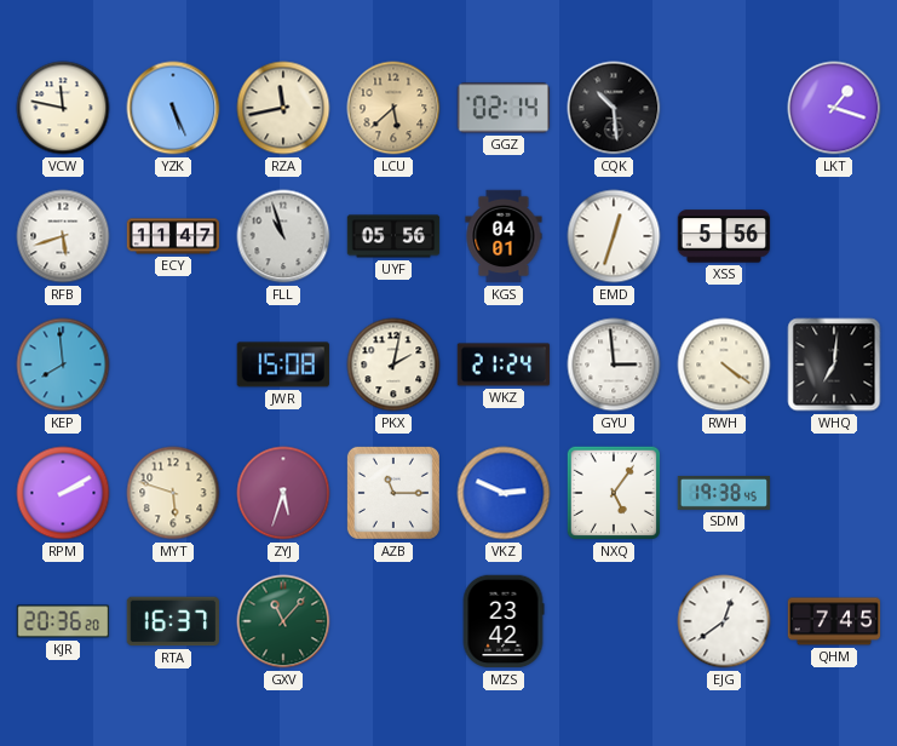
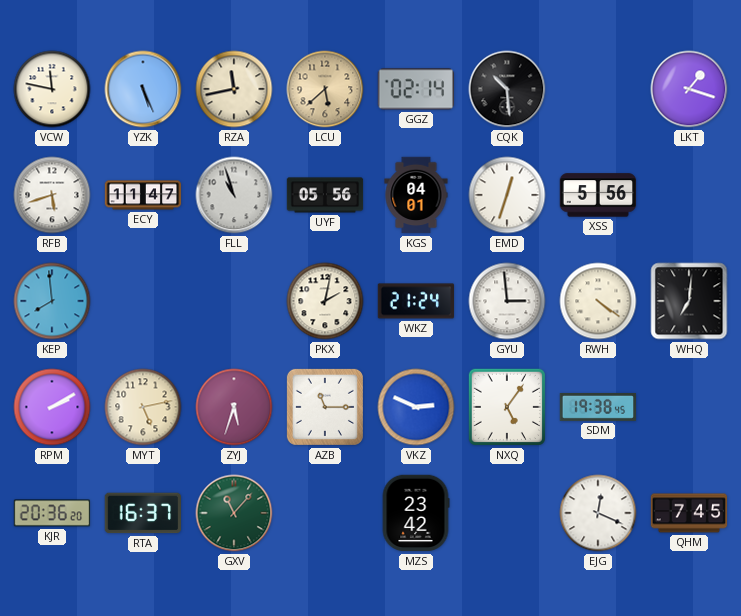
JWR: 15:08 -> none (283, 365)
MYT: 5:48 -> 5:13 (143, 407)
EJG: 12:39 -> 12:19 (598, 513)
